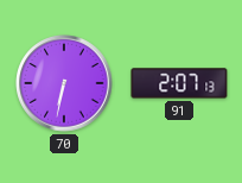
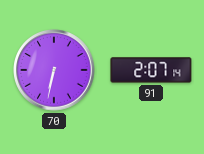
91: 2:07:13 -> 2:07:14 (151, 70)
